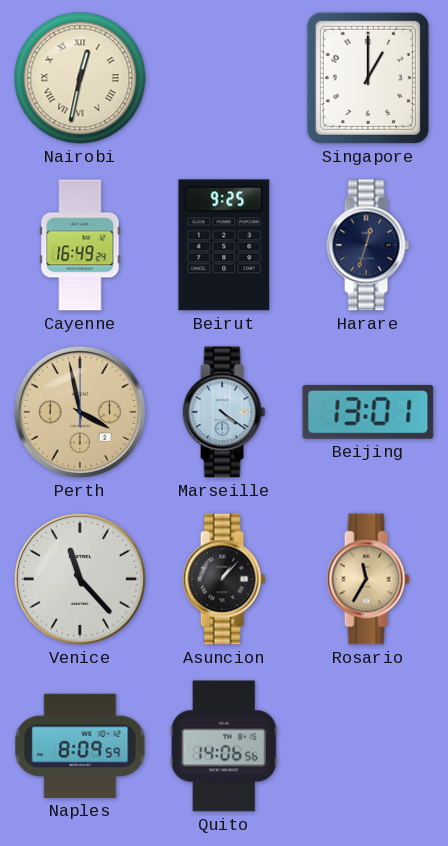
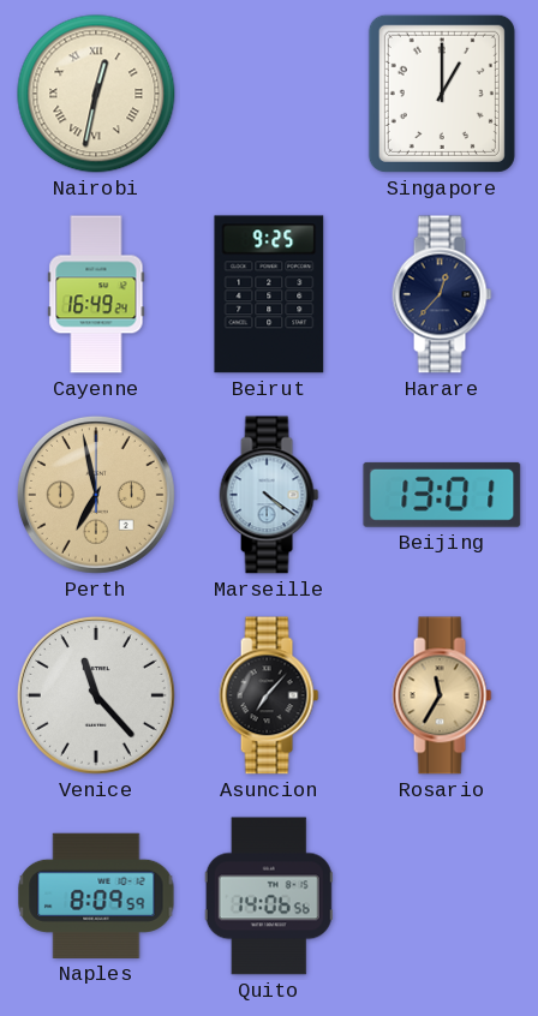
Harare: 12:33 -> 12:37 (442, 294)
Perth: 3:58 -> 6:58 (96, 495)
Asuncion: 1:07 -> 7:07 (269, 695)
